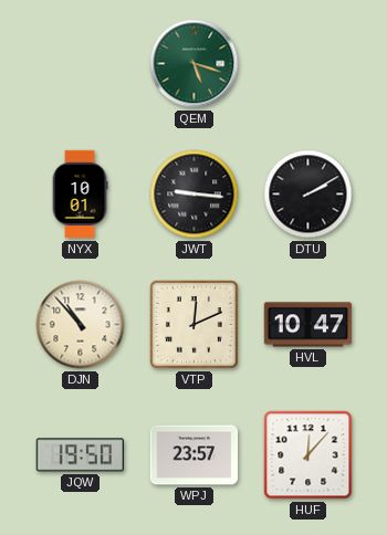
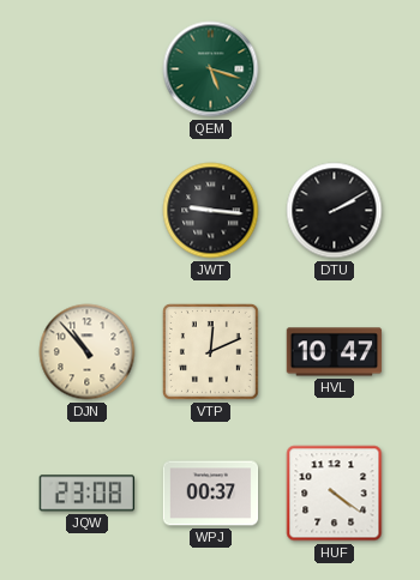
NYX: 10:01 -> none (80, 195)
JQW: 19:50 -> 23:08 (86, 494)
WPJ: 23:57 -> 00:37 (211, 494)
HUF: 12:07 -> 4:21 (335, 494)
